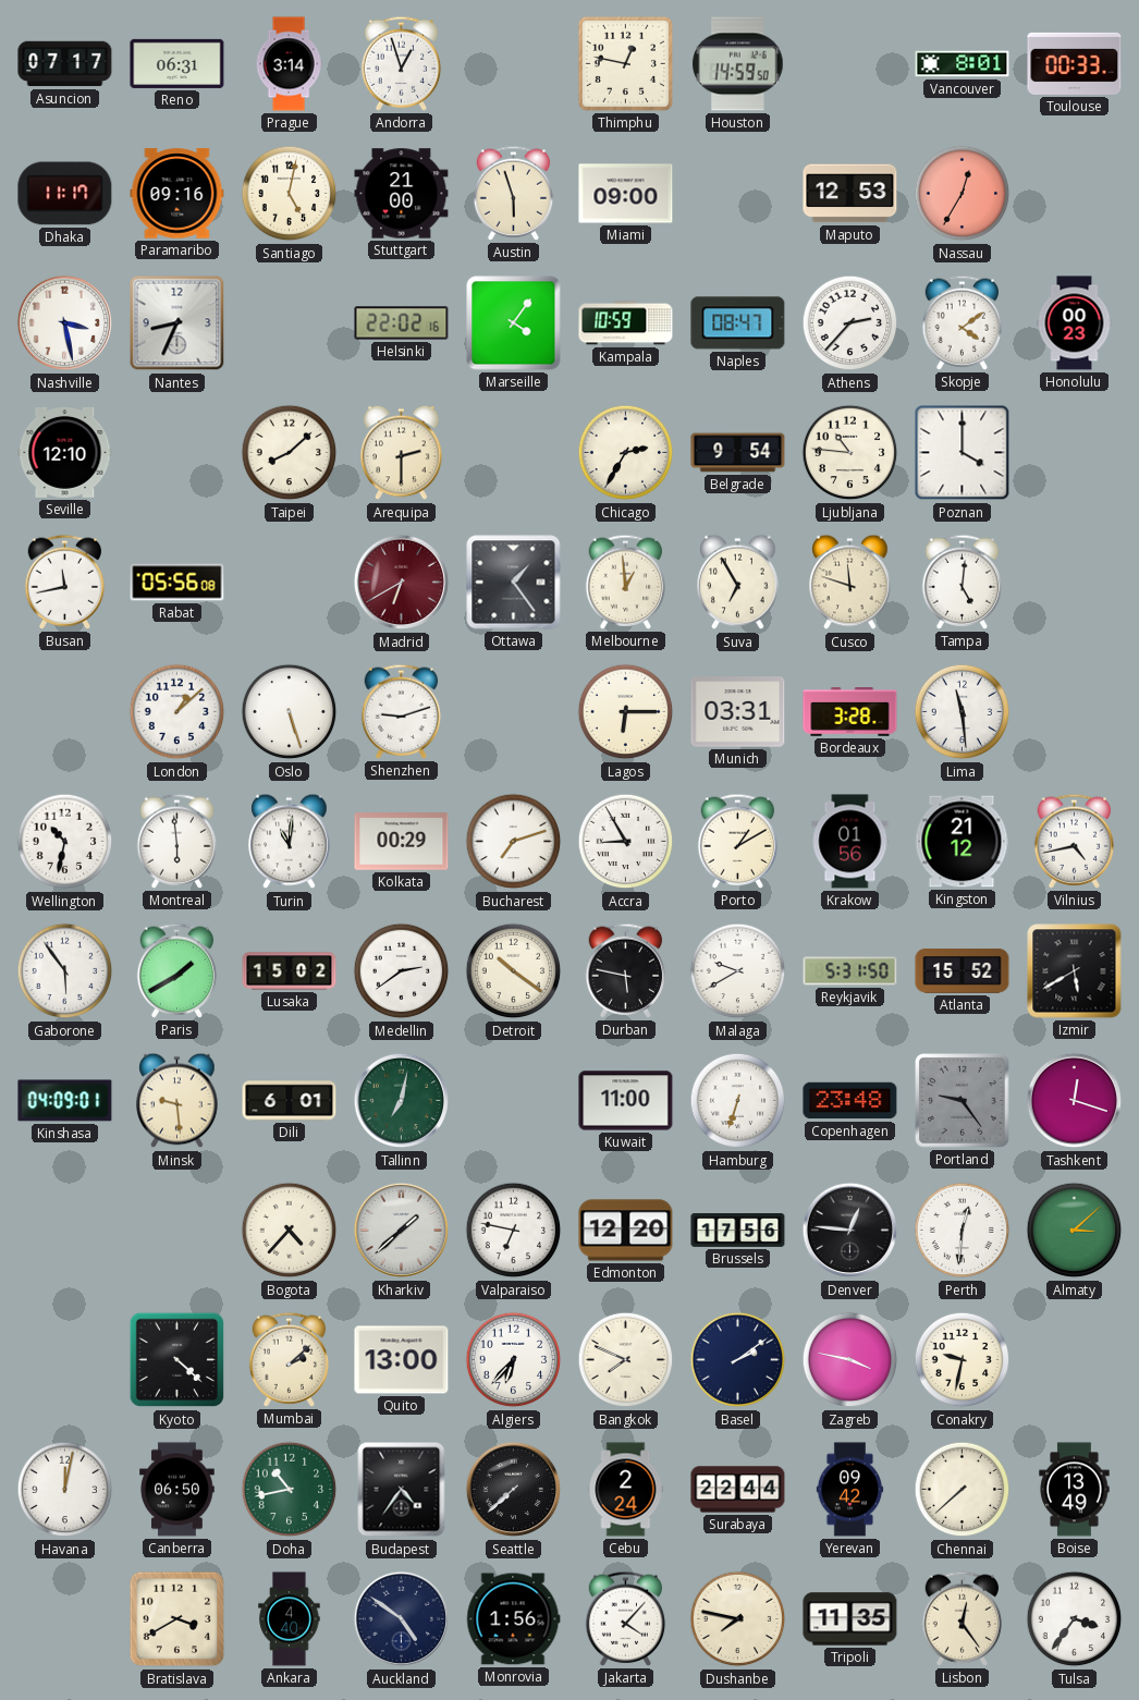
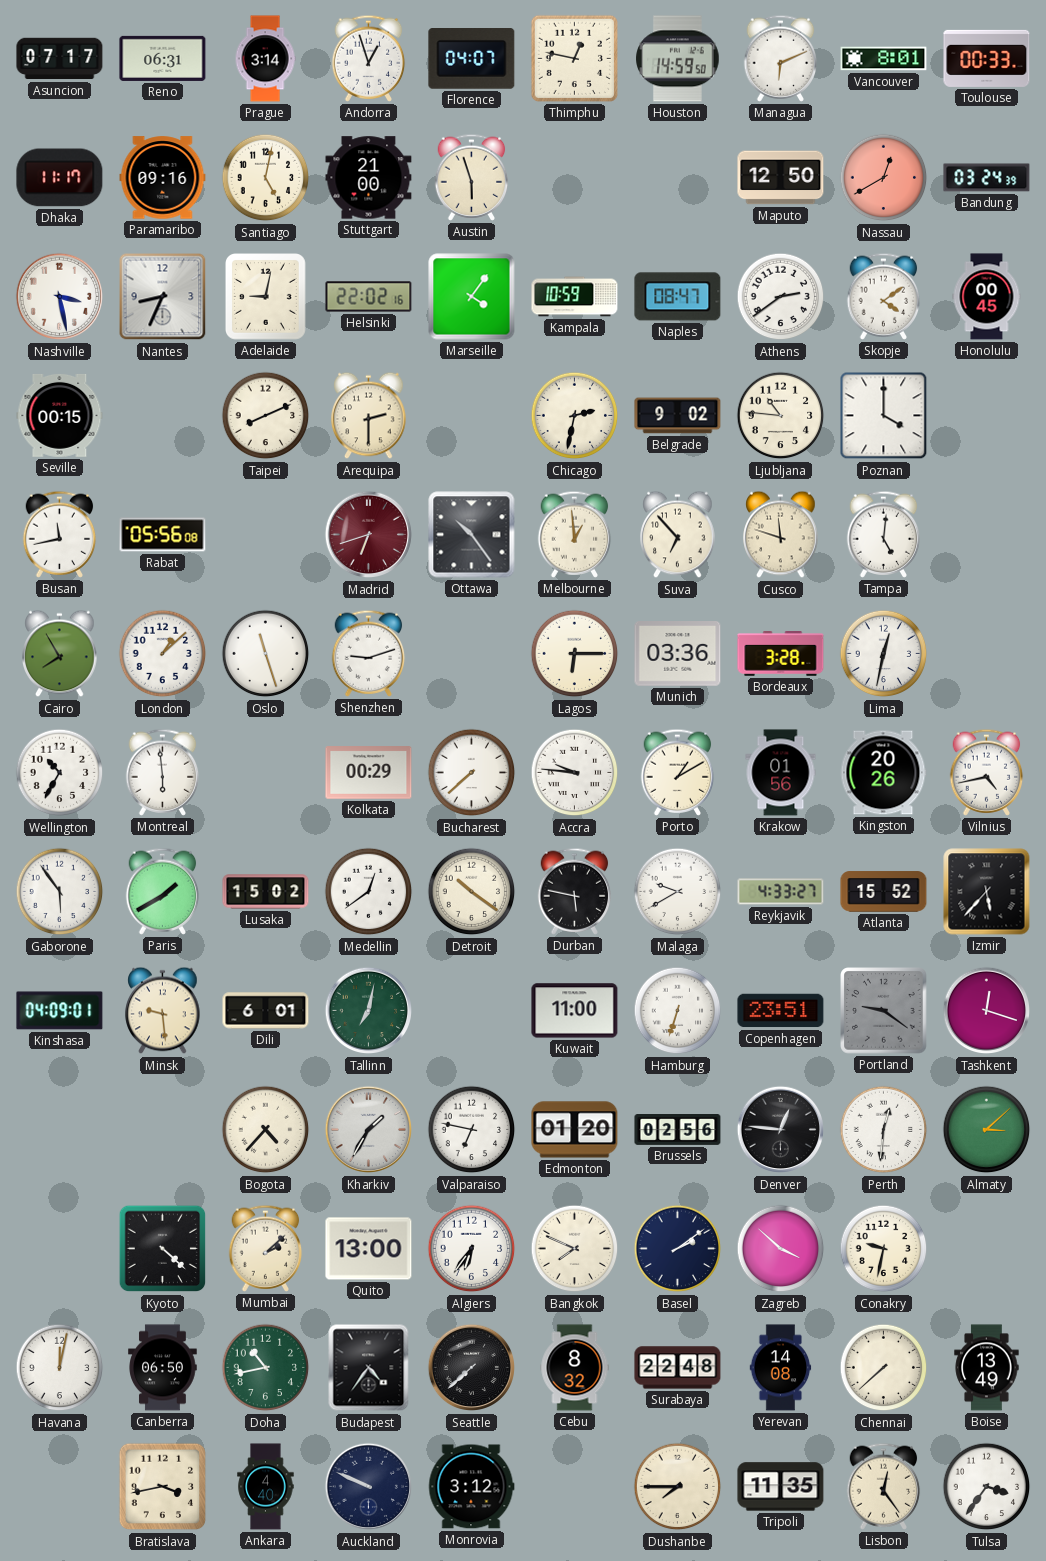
Florence: none -> 04:07 (472, 59)
Managua: none -> 6:11 (781, 58)
Miami: 09:00 -> none (626, 194)
Maputo: 12:53 -> 12:50 (781, 178)
Nassau: 12:35 -> 12:40 (884, 178)
Bandung: none -> 03:24 (987, 178)
Adelaide: none -> 9:02 (266, 297)
Athens: 2:37 -> 2:39 (781, 297)
Honolulu: 00:23 -> 00:45 (987, 297)
Seville: 12:10 -> 00:15 (60, 415)
Taipei: 8:08 -> 8:11 (266, 416)
Chicago: 2:35 -> 2:32 (575, 416)
Belgrade: 9:54 -> 9:02 (678, 416)
Madrid: 6:40 -> 6:42 (369, 535)
Ottawa: 1:24 -> 10:24 (472, 535)
Suva: 6:55 -> 6:53 (678, 535)
Cairo: none -> 7:55 (60, 654)
Oslo: 5:27 -> 11:27 (266, 654)
Munich: 03:31 -> 03:36 (678, 654)
Lima: 11:29 -> 12:32 (884, 654)
Wellington: 10:32 -> 10:35 (60, 773)
Turin: 11:01 -> none (290, 842)
Bucharest: 7:12 -> 7:38 (472, 773)
Accra: 8:55 -> 9:46 (575, 773)
Kingston: 21:12 -> 20:26 (883, 773)
Medellin: 2:39 -> 12:39 (369, 892)
Reykjavik: 5:31 -> 4:33 (781, 892)
Izmir: 5:40 -> 5:37 (987, 892)
Copenhagen: 23:48 -> 23:51 (781, 1011)
Portland: 9:24 -> 9:21 (884, 1011)
Kharkiv: 1:38 -> 1:35 (369, 1130)
Edmonton: 12:20 -> 01:20 (575, 1130)
Brussels: 17:56 -> 02:56 (678, 1130)
Algiers: 6:37 -> 6:36 (472, 1249)
Zagreb: 3:47 -> 3:52 (781, 1249)
Cebu: 2:24 -> 8:32 (575, 1368)
Surabaya: 22:44 -> 22:48 (678, 1368)
Yerevan: 09:42 -> 14:08 (781, 1368)
Bratislava: 3:40 -> 3:43 (163, 1487)
Auckland: 4:51 -> 9:49 (369, 1487)
Monrovia: 1:56 -> 3:12 (471, 1487)
Jakarta: 4:07 -> none (626, 1618)
Dushanbe: 7:47 -> 7:45 (678, 1487)
